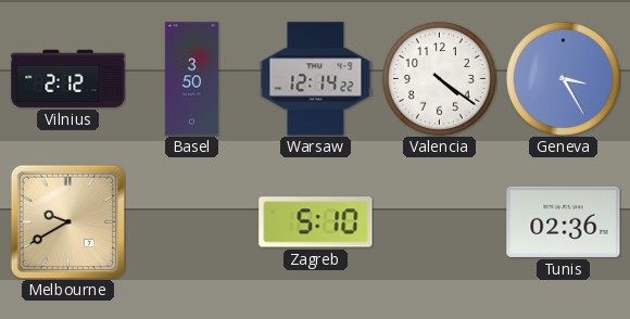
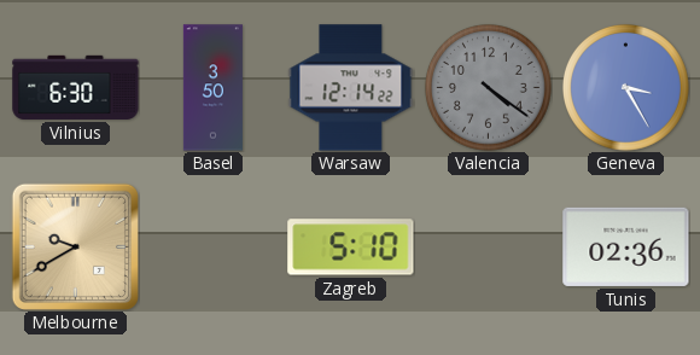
Vilnius: 2:12 -> 6:30 (76, 87)
Valencia dial: white -> grey (488, 87)
